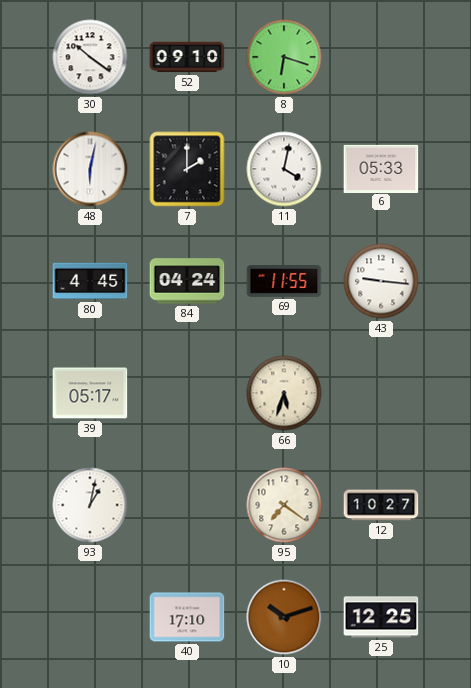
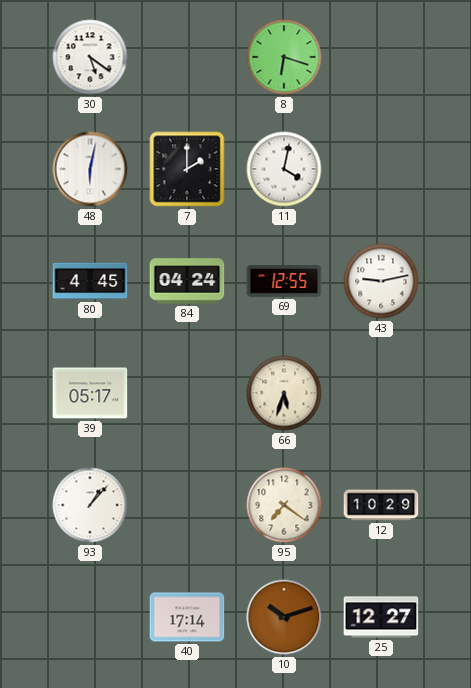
30: 10:21 -> 5:21 (90, 57)
52: 09:10 -> none (187, 57)
6: 05:33 -> none (381, 168)
69: 11:55 -> 12:55 (284, 282)
43: 9:16 -> 9:13 (381, 281)
93: 1:02 -> 1:07 (90, 505)
12: 10:27 -> 10:29 (381, 505)
40: 17:10 -> 17:14 (187, 617)
25: 12:25 -> 12:27 (381, 617)
